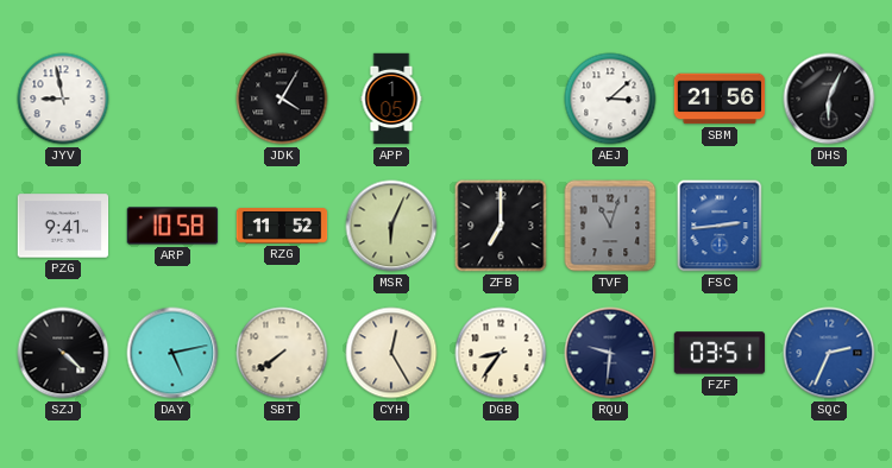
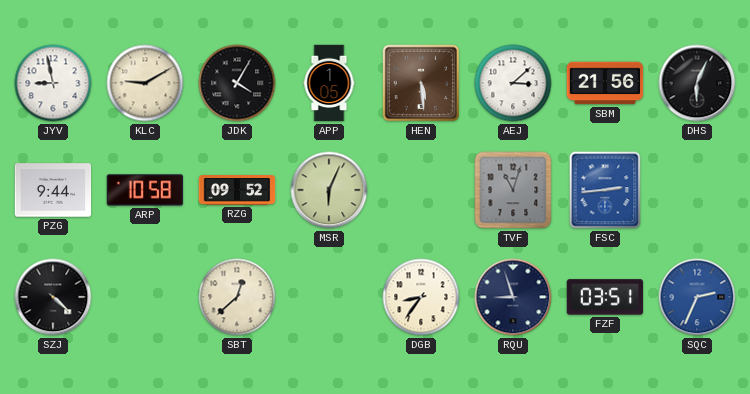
KLC: none -> 9:10 (145, 83)
HEN: none -> 5:29 (421, 83)
PZG: 9:41 -> 9:44 (53, 190)
RZG: 11:52 -> 09:52 (237, 191)
ZFB: 7:00 -> none (501, 226)
DAY: 5:13 -> none (172, 353)
SBT: 7:39 -> 12:38 (237, 297)
CYH: 12:25 -> none (391, 353)
RQU: 9:31 -> 8:57 (513, 297)
